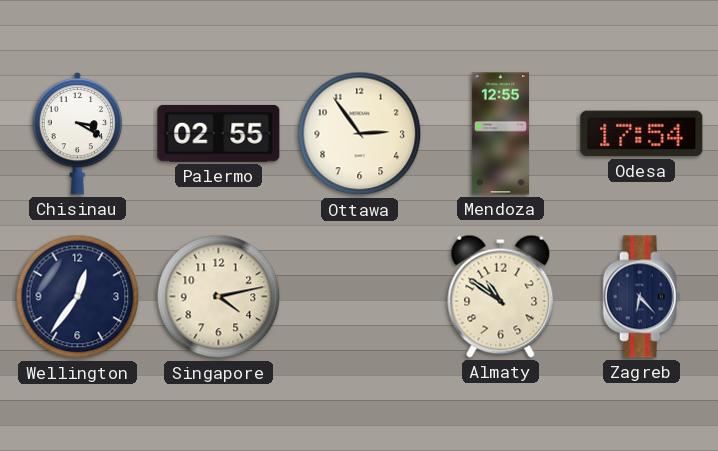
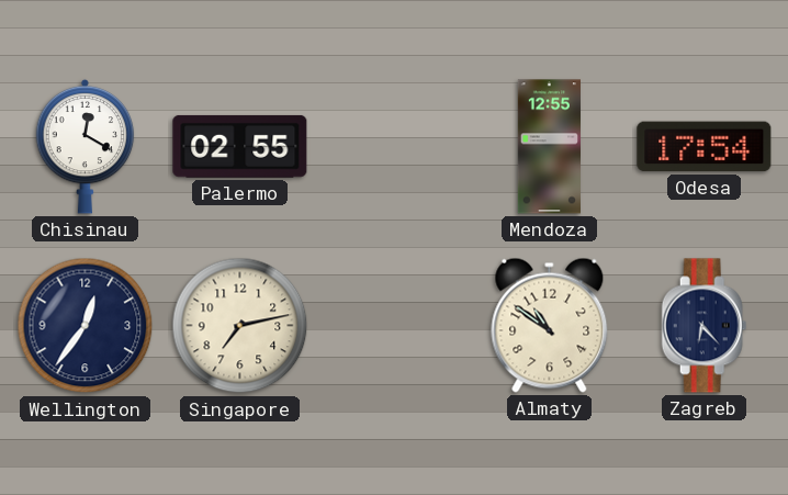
Chisinau: 3:20 -> 12:20 (86, 146)
Ottawa: 2:54 -> none (360, 134)
Singapore: 4:13 -> 7:13 (240, 326)
